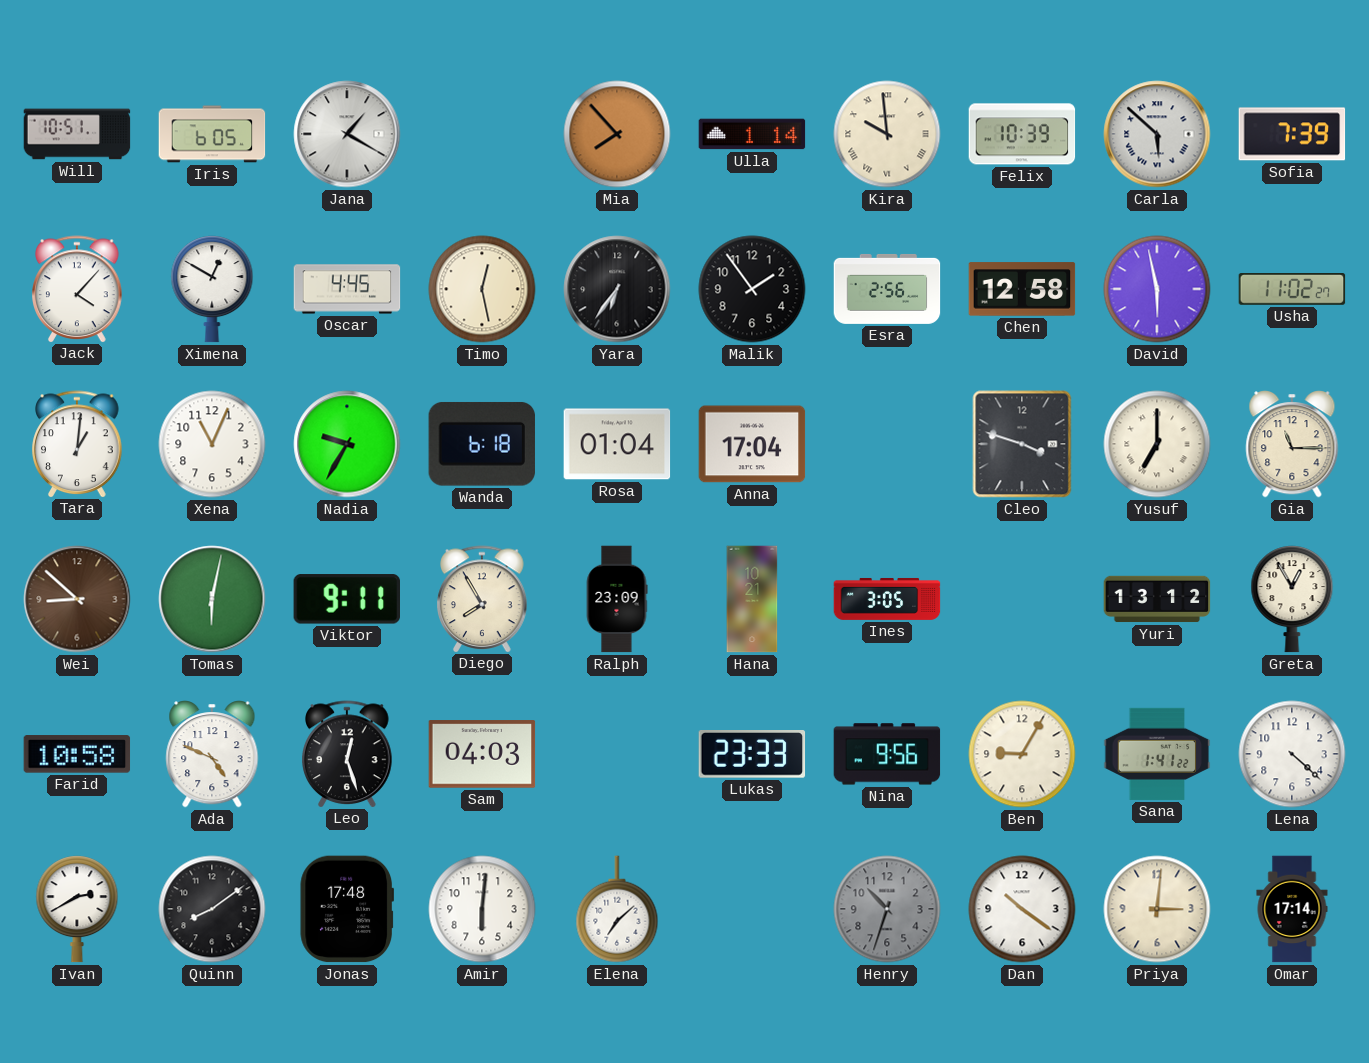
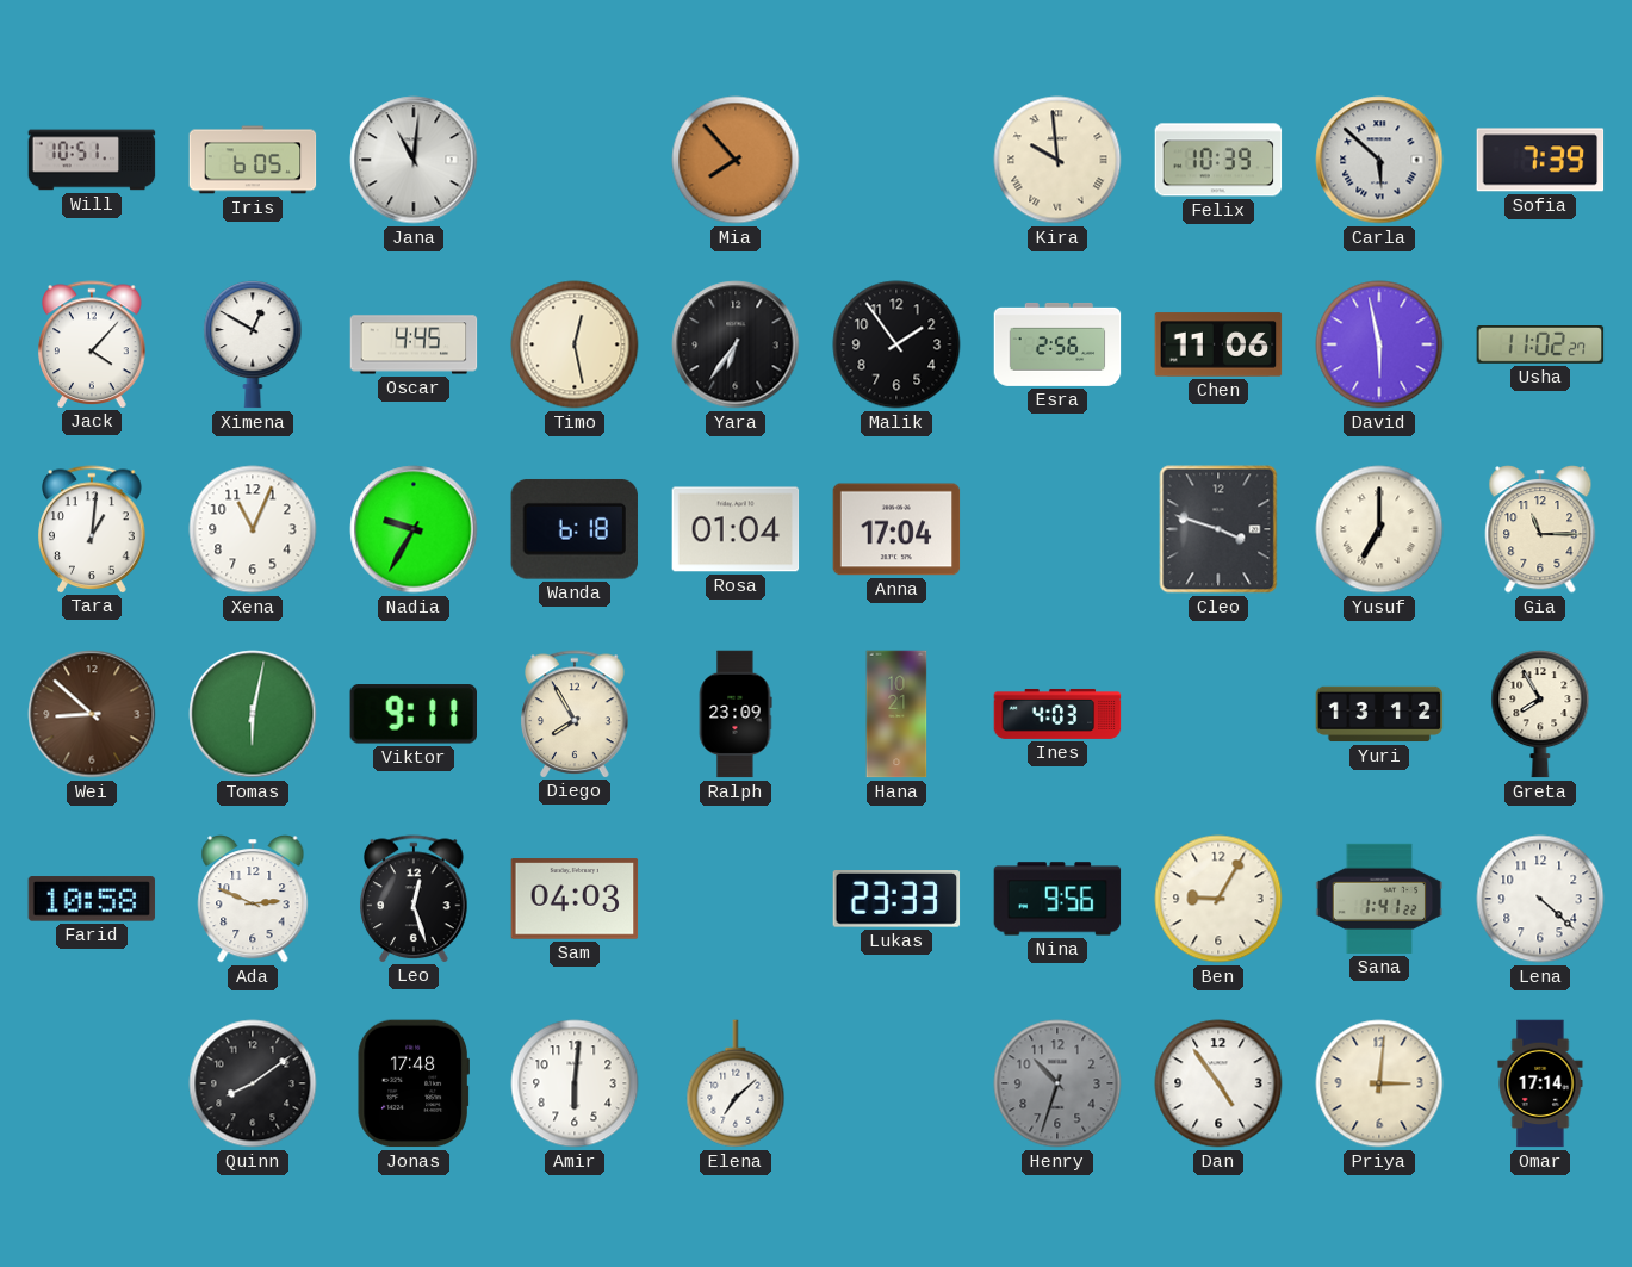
Jana: 1:20 -> 11:01 (414, 160)
Ulla: 1:14 -> none (752, 134)
Chen: 12:58 -> 11:06 (1218, 344)
Ines: 3:05 -> 4:03 (1057, 714)
Greta: 12:55 -> 7:55 (1540, 714)
Ada: 4:49 -> 2:49 (253, 899)
Ivan: 2:40 -> none (77, 909)
Dan: 10:21 -> 4:54 (1218, 1083)
